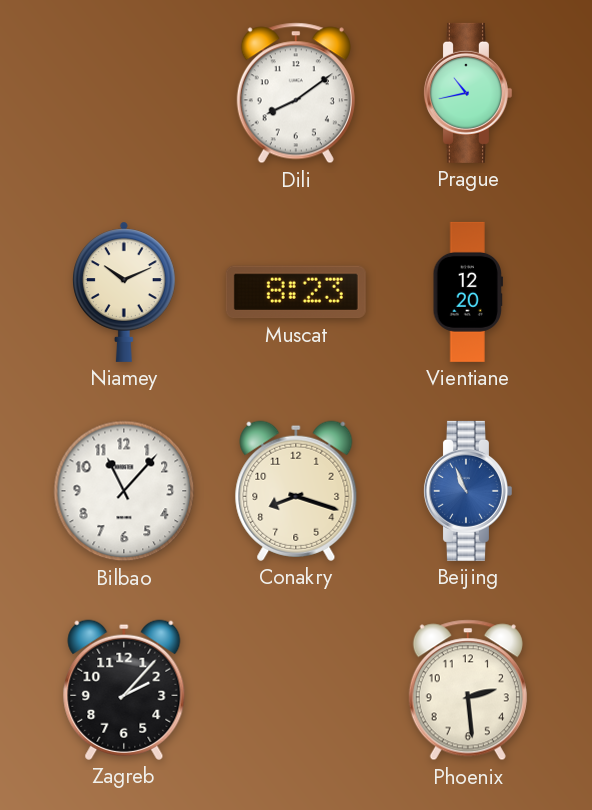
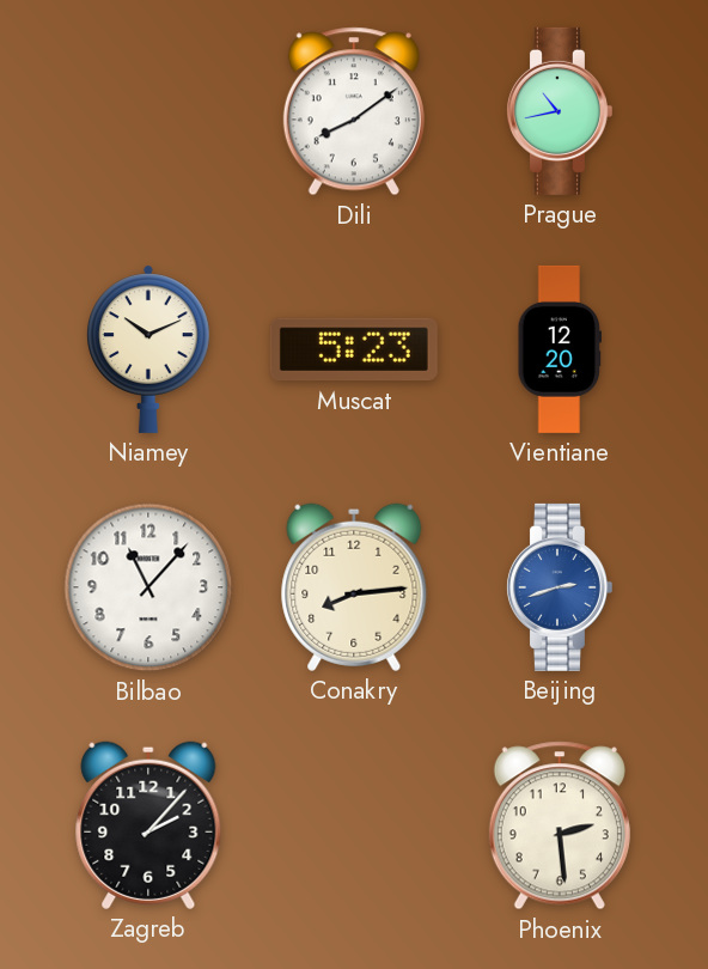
Muscat: 8:23 -> 5:23 (354, 349)
Conakry: 8:18 -> 8:14 (354, 587)
Beijing: 10:56 -> 2:42 (559, 587)
